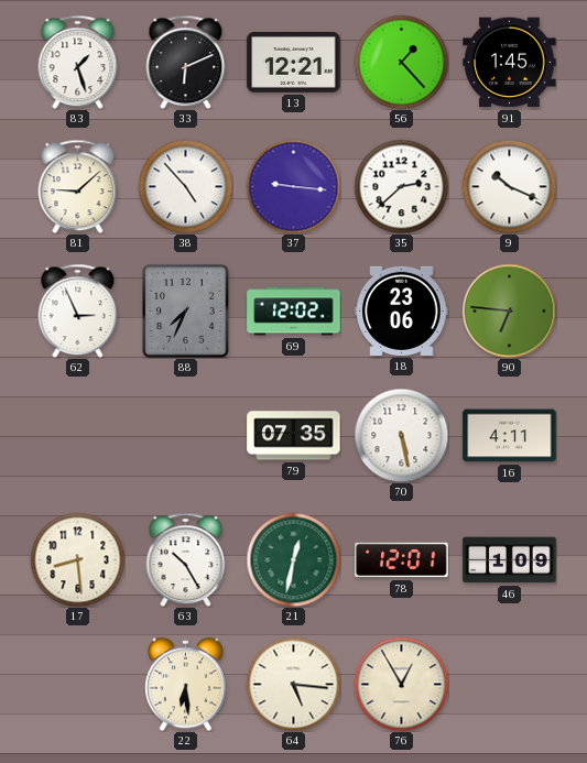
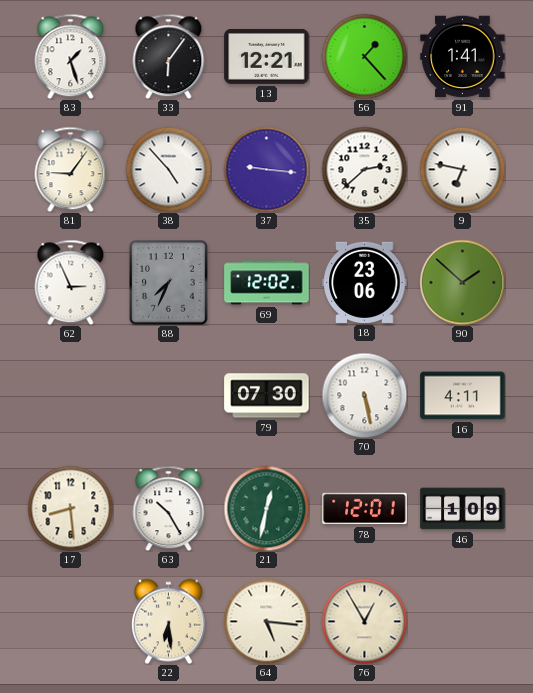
33: 6:11 -> 6:06 (169, 56)
91: 1:45 -> 1:41 (463, 57)
81: 9:08 -> 9:06 (71, 169)
9: 10:19 -> 6:47 (462, 169)
90: 6:46 -> 1:52 (462, 282)
79: 07:35 -> 07:30 (267, 396)
